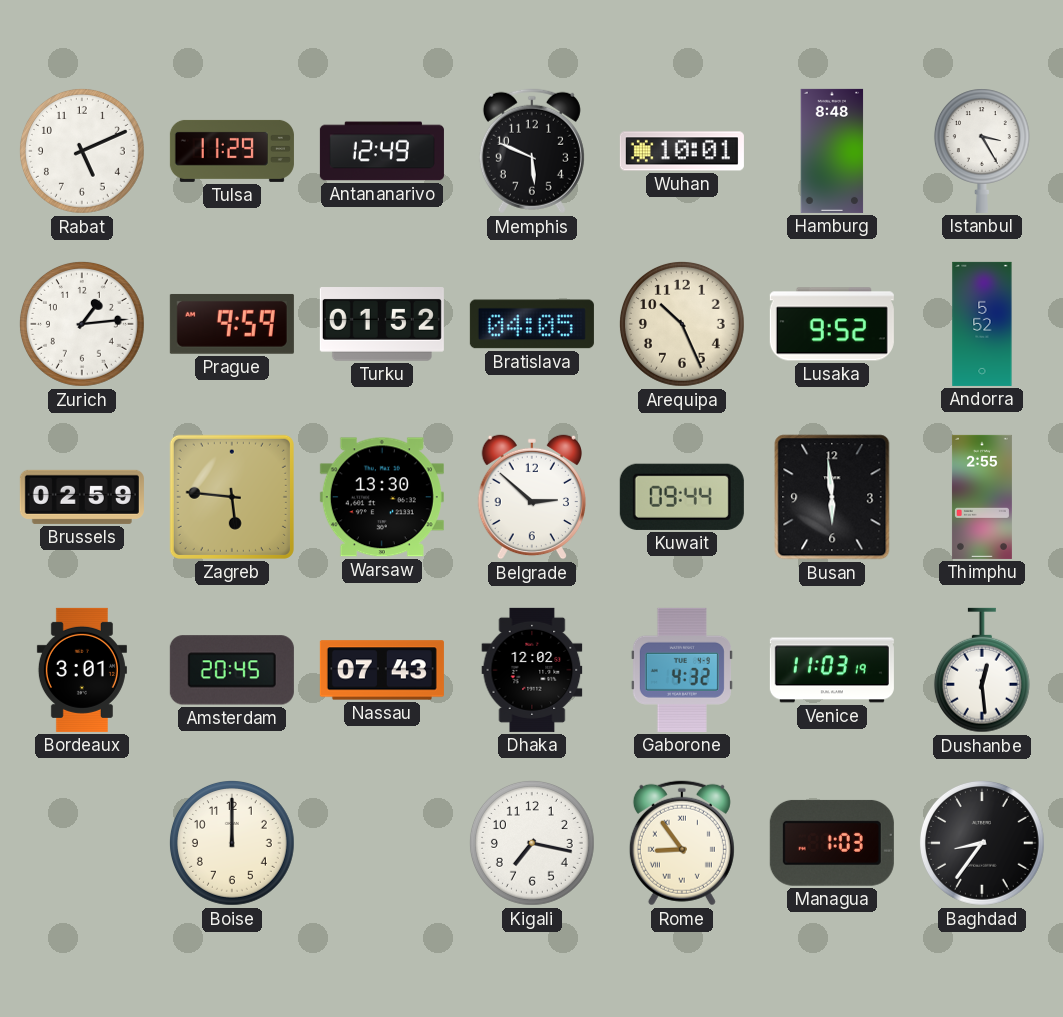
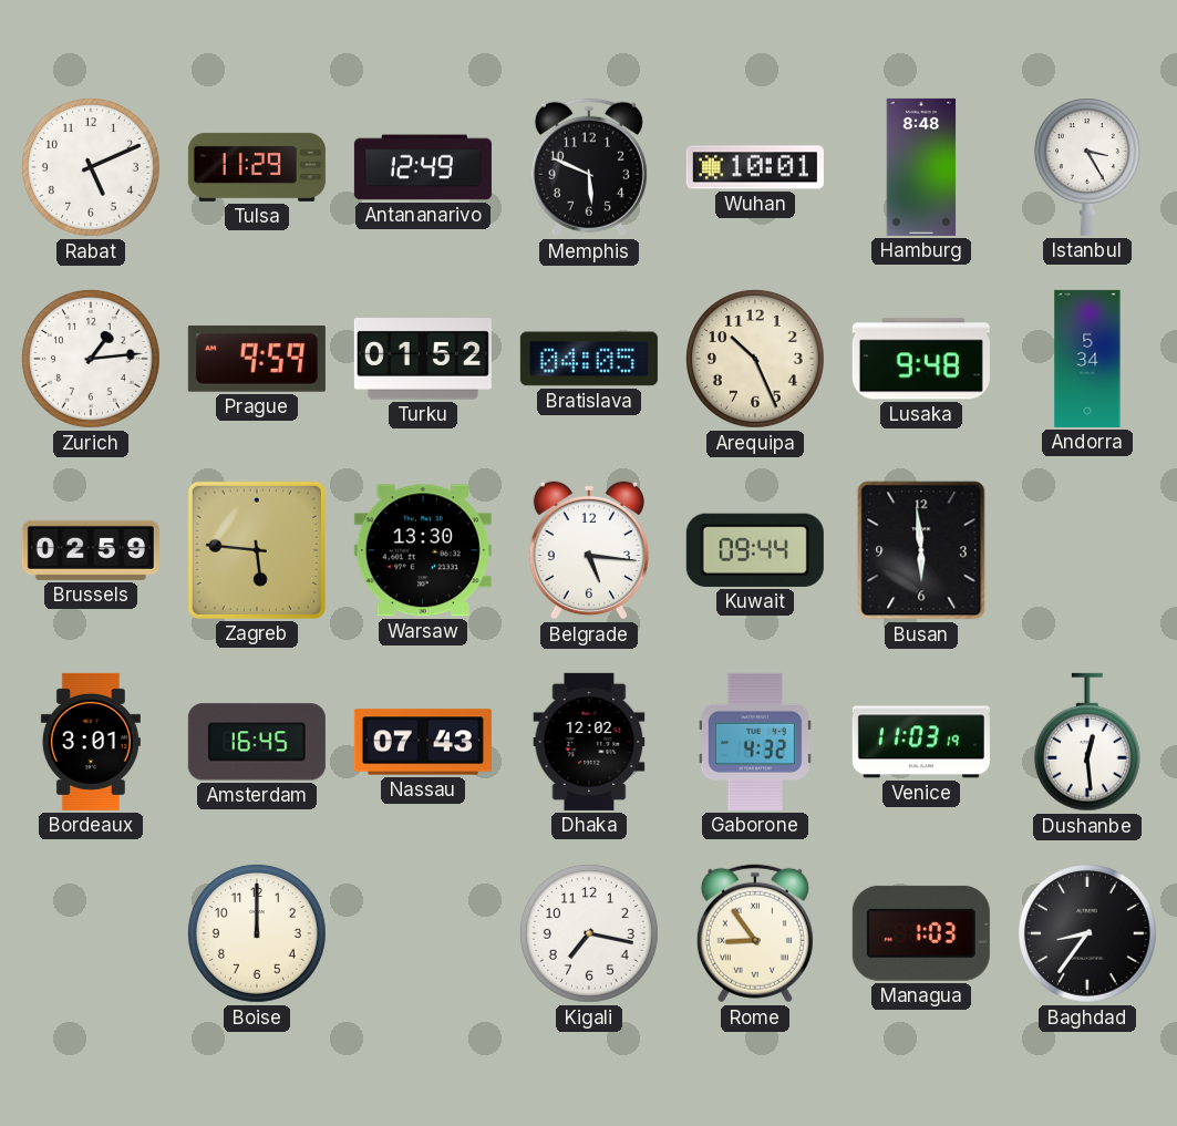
Lusaka: 9:52 -> 9:48 (921, 359)
Andorra: 5:52 -> 5:34 (1087, 359)
Belgrade: 2:52 -> 5:16 (588, 550)
Thimphu: 2:55 -> none (982, 497)
Amsterdam: 20:45 -> 16:45 (257, 742)
